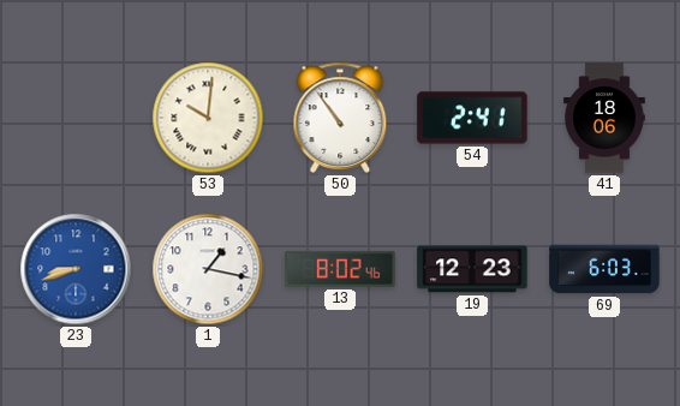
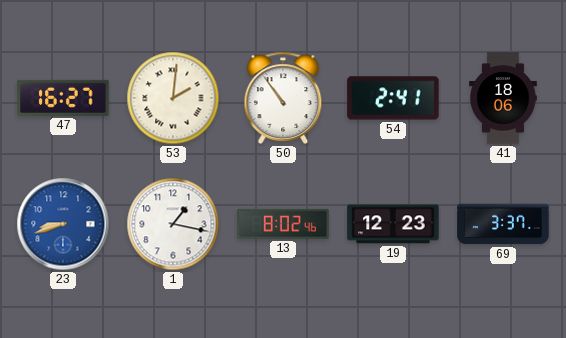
47: none -> 16:27 (63, 98)
53: 10:01 -> 2:01 (173, 98)
69: 6:03 -> 3:37 (503, 224)
